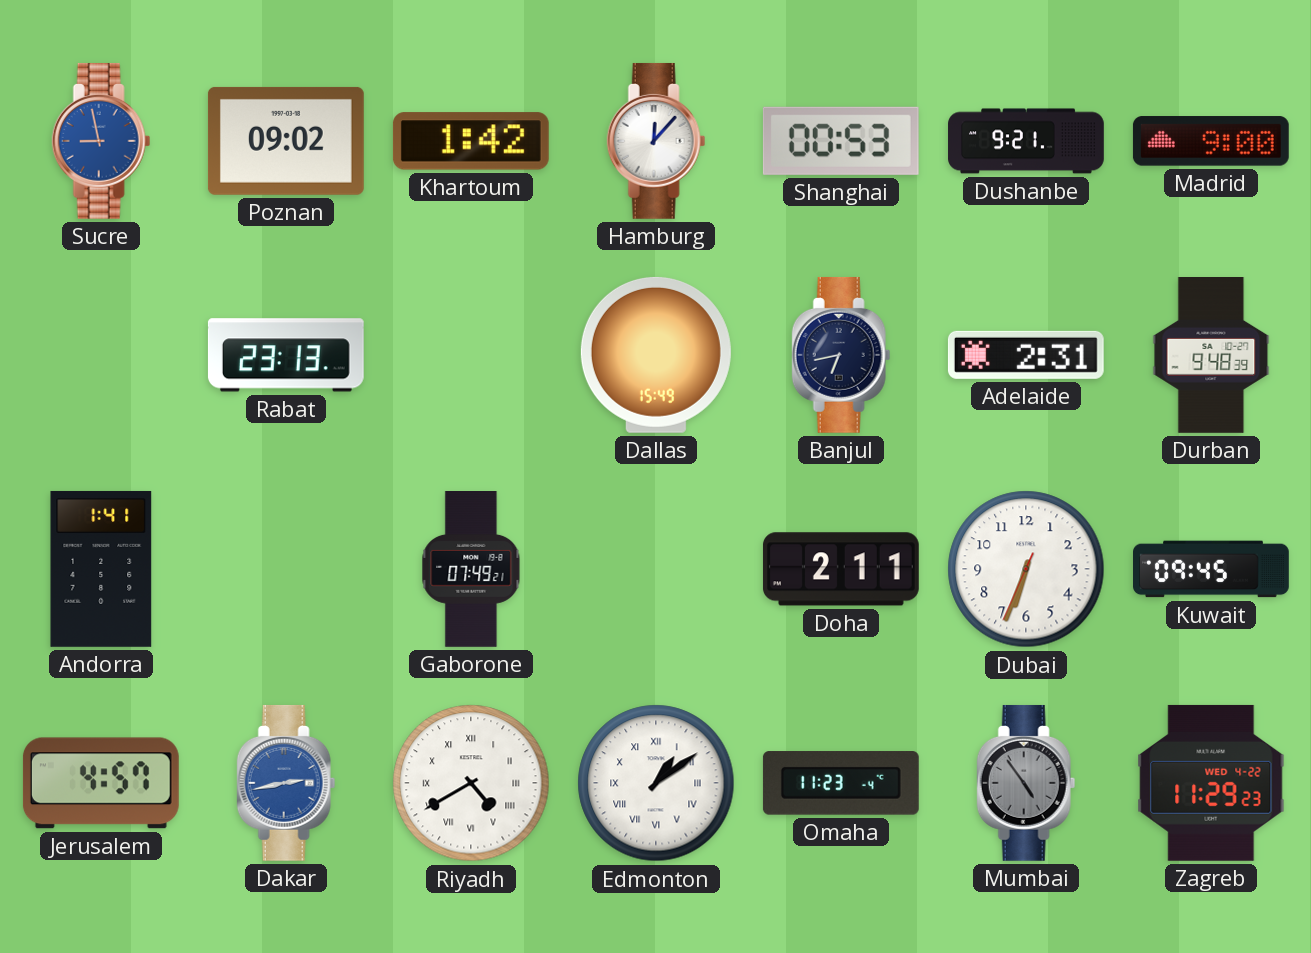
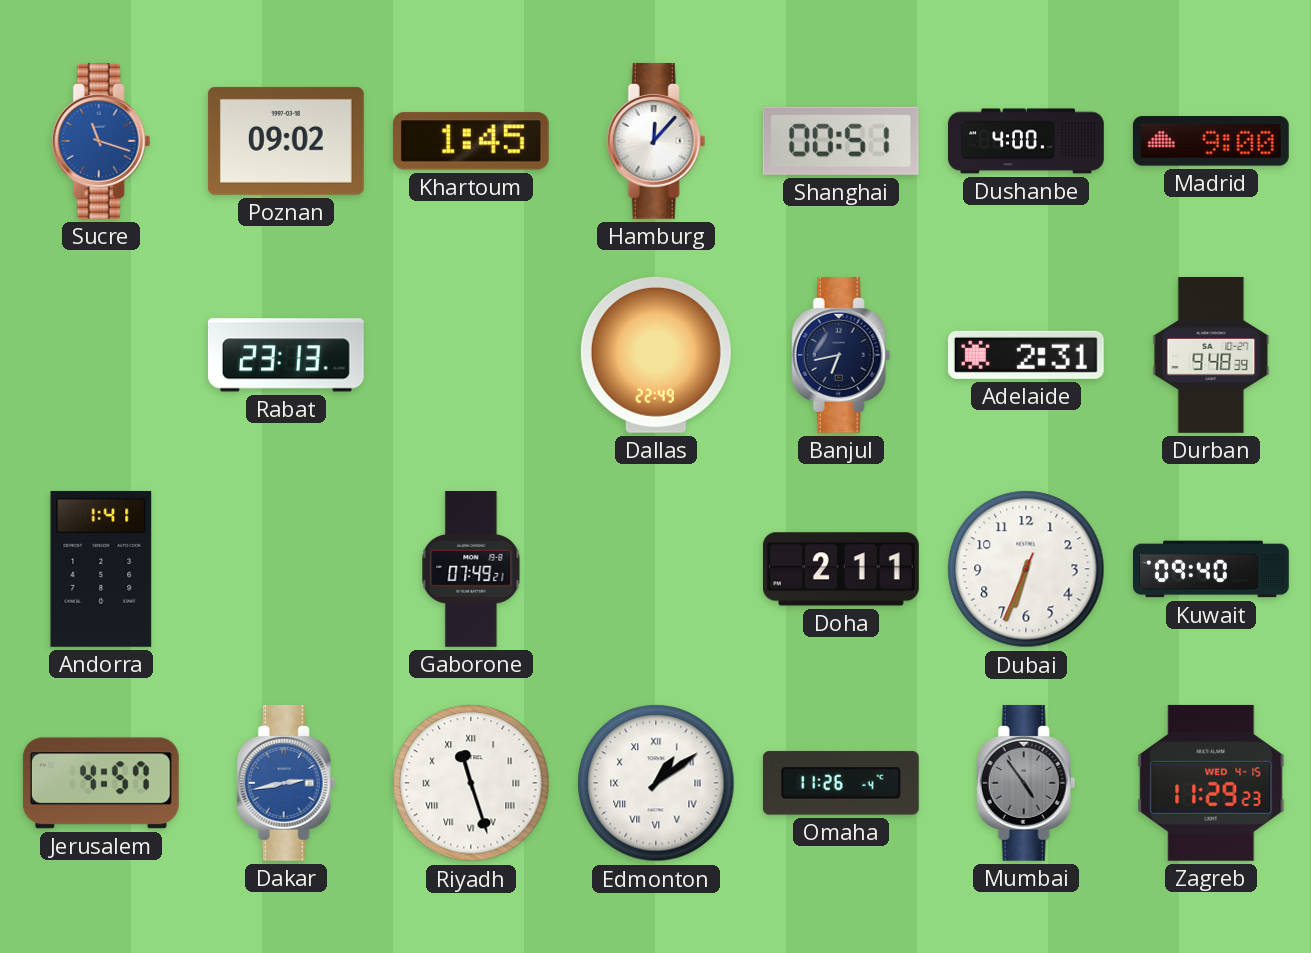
Sucre: 8:58 -> 11:18 (101, 141)
Khartoum: 1:42 -> 1:45 (471, 141)
Shanghai: 00:53 -> 00:51 (841, 141)
Dushanbe: 9:21 -> 4:00 (1026, 141)
Dallas: 15:49 -> 22:49 (656, 355)
Kuwait: 09:45 -> 09:40 (1212, 569)
Riyadh: 4:40 -> 11:27 (471, 783)
Omaha: 11:23 -> 11:26 (841, 783)
Zagreb date: WED 4-22 -> WED 4-15 (1211, 783)
